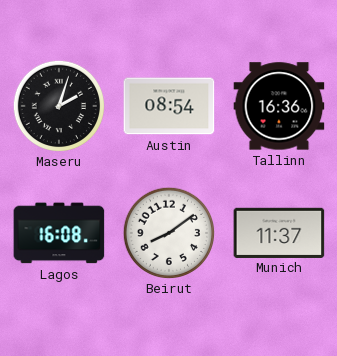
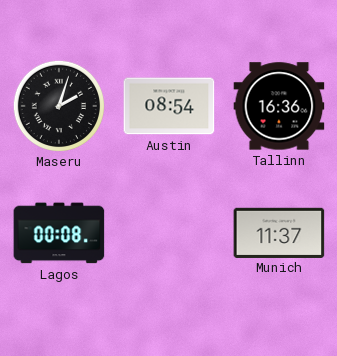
Lagos: 16:08 -> 00:08 (59, 233)
Beirut: 8:09 -> none (168, 232)
